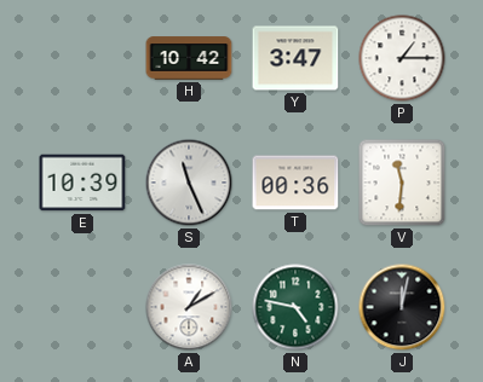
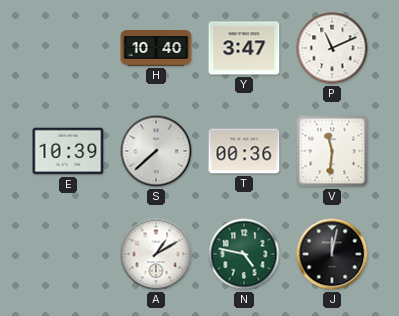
H: 10:42 -> 10:40 (156, 48)
P: 1:15 -> 11:11 (332, 48)
S: 11:26 -> 7:38 (156, 151)
